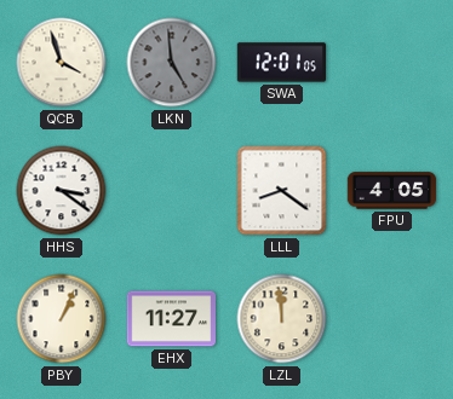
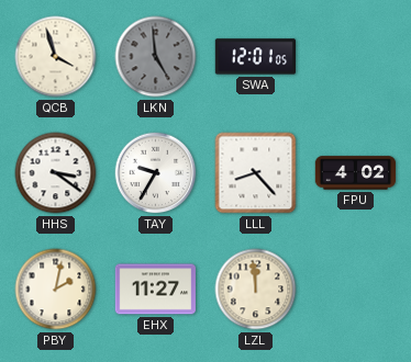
TAY: none -> 9:35 (156, 173)
LLL: 8:21 -> 8:23 (256, 173)
FPU: 4:05 -> 4:02 (356, 173)
PBY: 1:04 -> 2:02 (56, 290)
